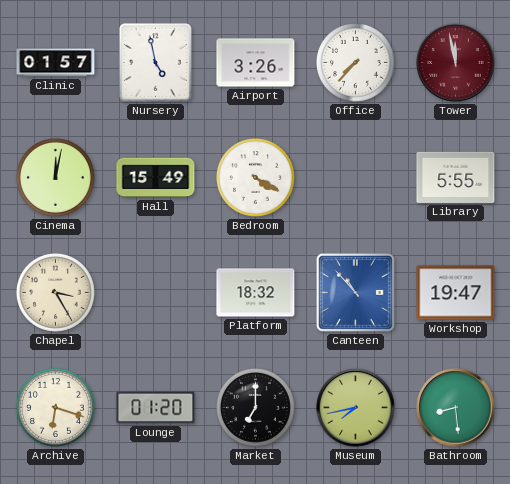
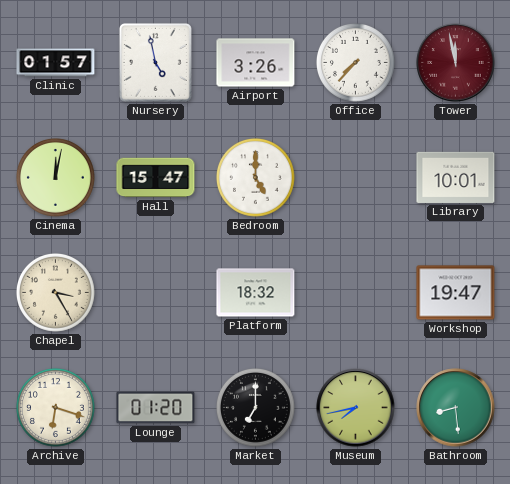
Hall: 15:49 -> 15:47 (156, 178)
Bedroom: 4:20 -> 5:00 (256, 178)
Library: 5:55 -> 10:01 (456, 177)
Canteen: 10:53 -> none (355, 292)
